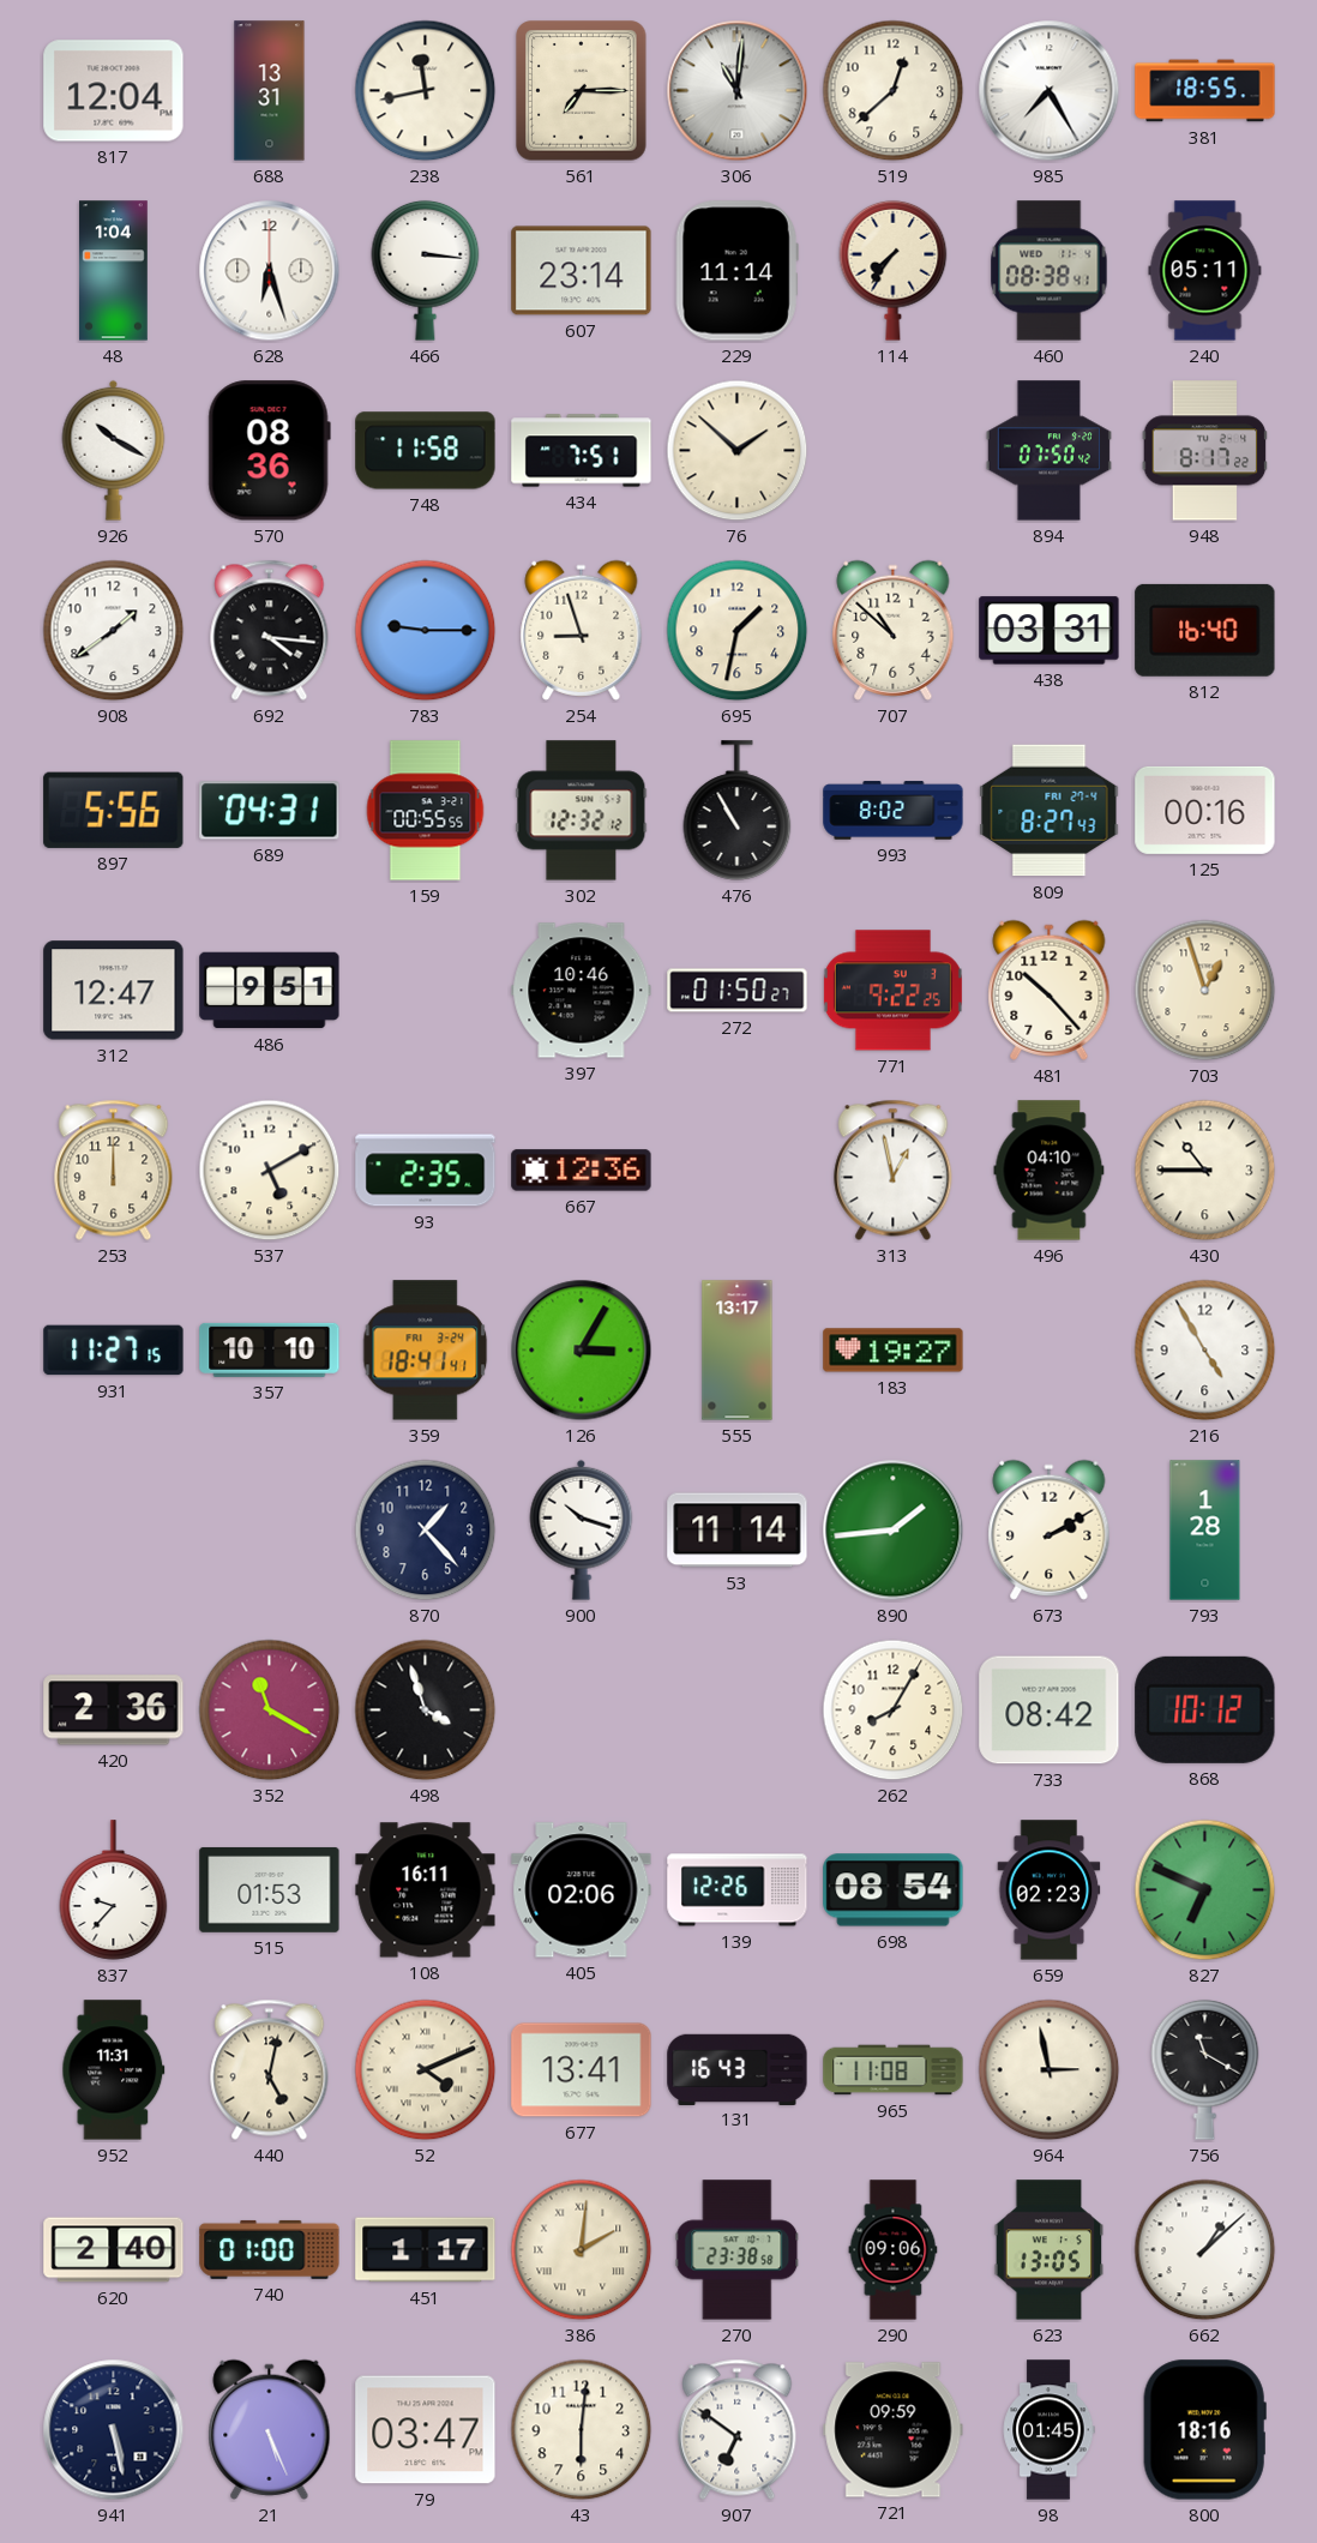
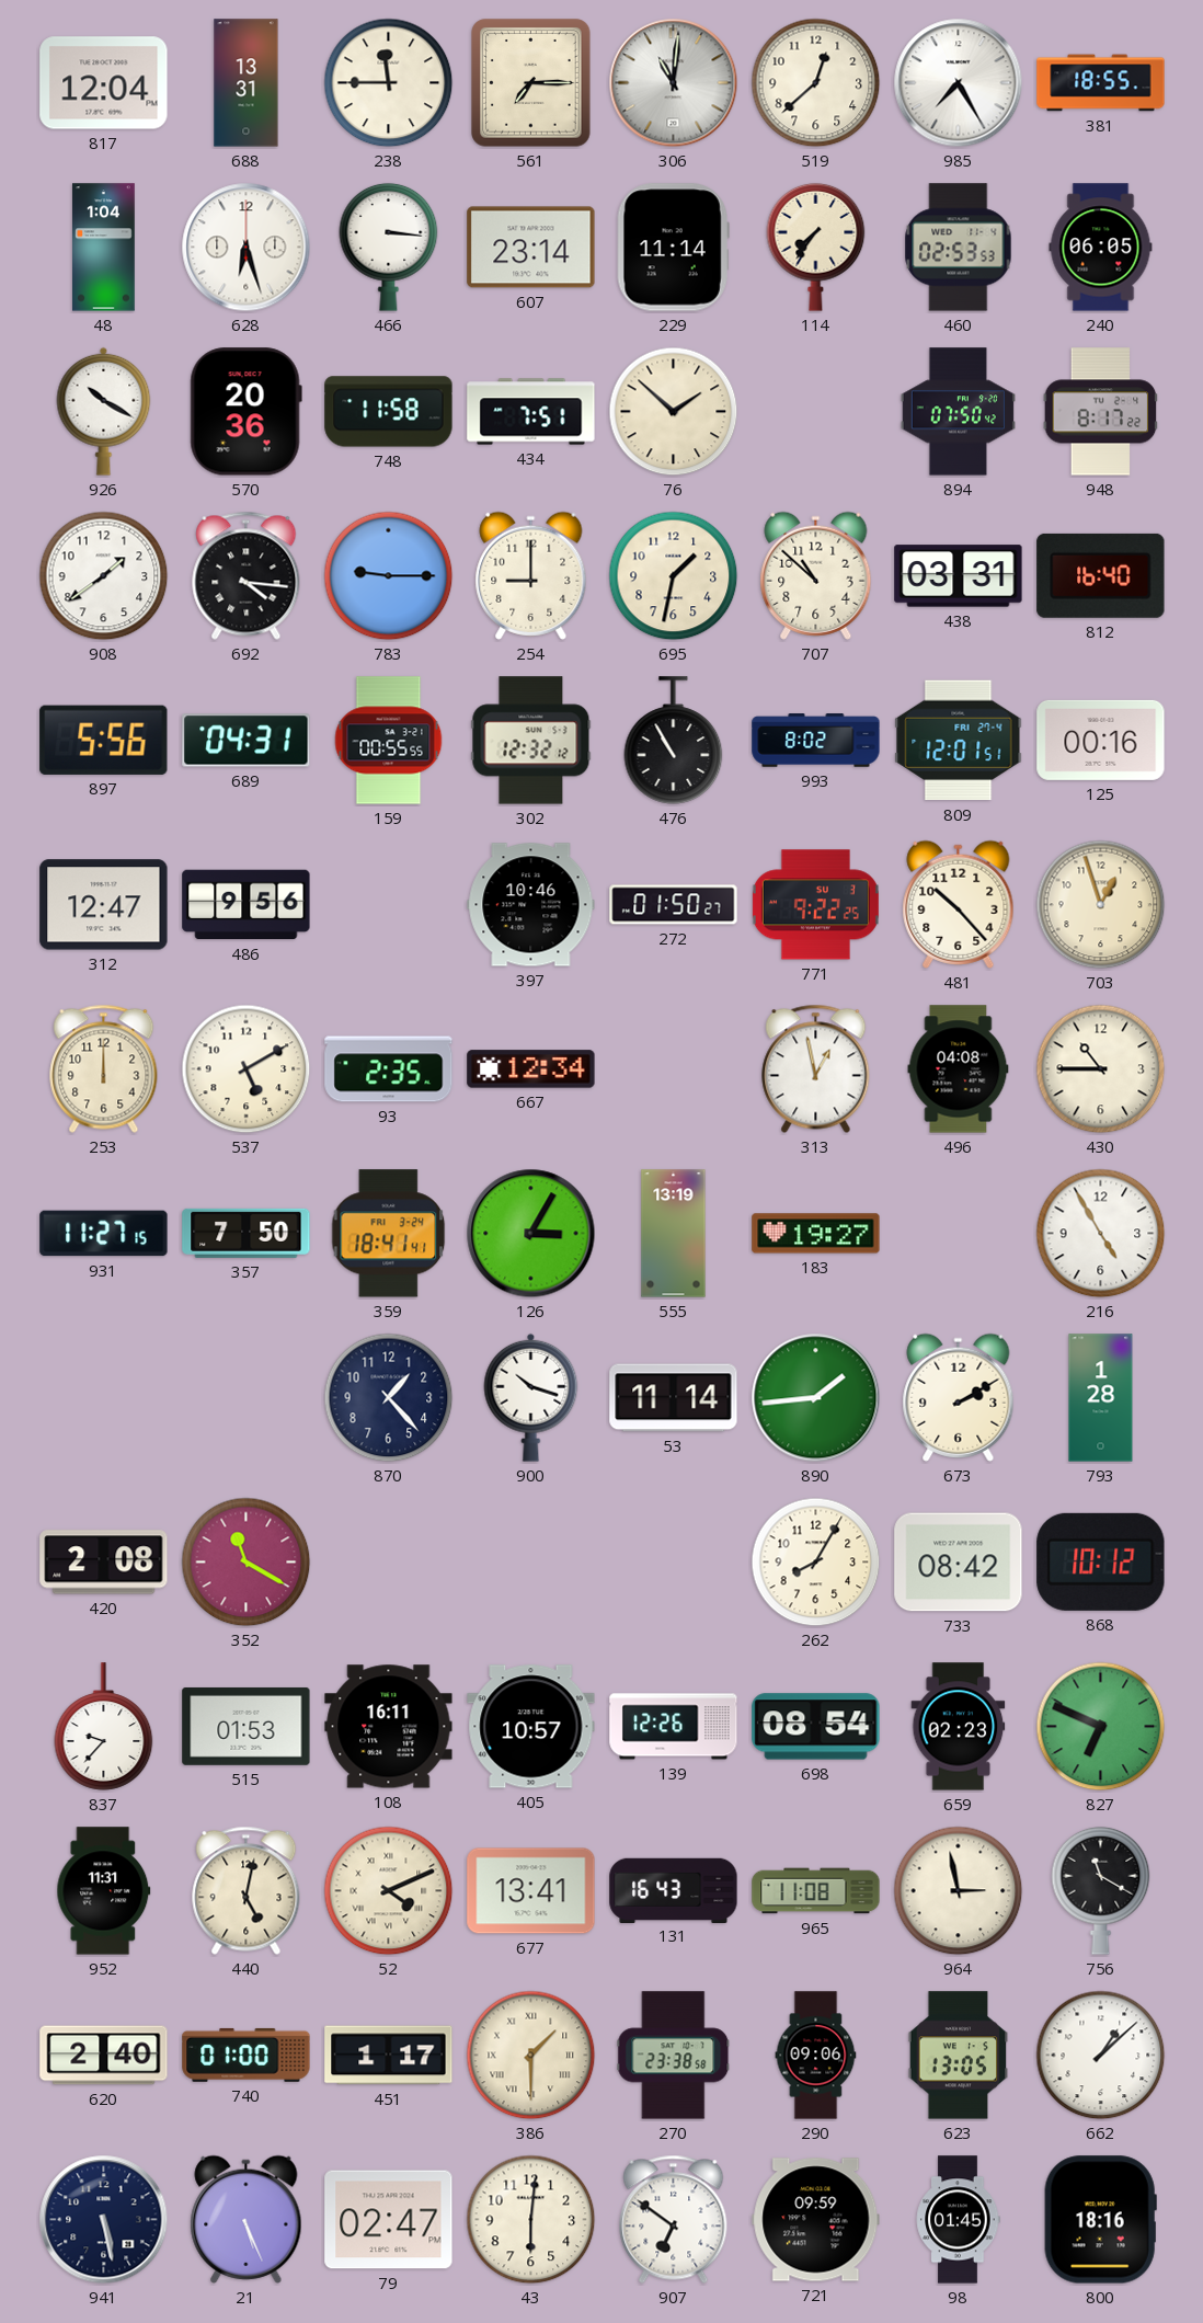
238: 11:43 -> 11:45 (389, 83)
460: 08:38 -> 02:53 (959, 248)
240: 05:11 -> 06:05 (1101, 248)
570: 08:36 -> 20:36 (245, 412)
254: 8:57 -> 9:00 (531, 575)
809: 8:27 -> 12:01 (959, 741)
486: 9:51 -> 9:56 (247, 905)
667: 12:36 -> 12:34 (531, 1069)
496: 04:10 -> 04:08 (959, 1069)
357: 10:10 -> 7:50 (247, 1233)
555: 13:17 -> 13:19 (674, 1234)
420: 2:36 -> 2:08 (104, 1563)
498: 3:57 -> none (426, 1711)
405: 02:06 -> 10:57 (531, 1727)
386: 2:01 -> 1:30 (531, 2056)
79: 03:47 -> 02:47 (389, 2220)
